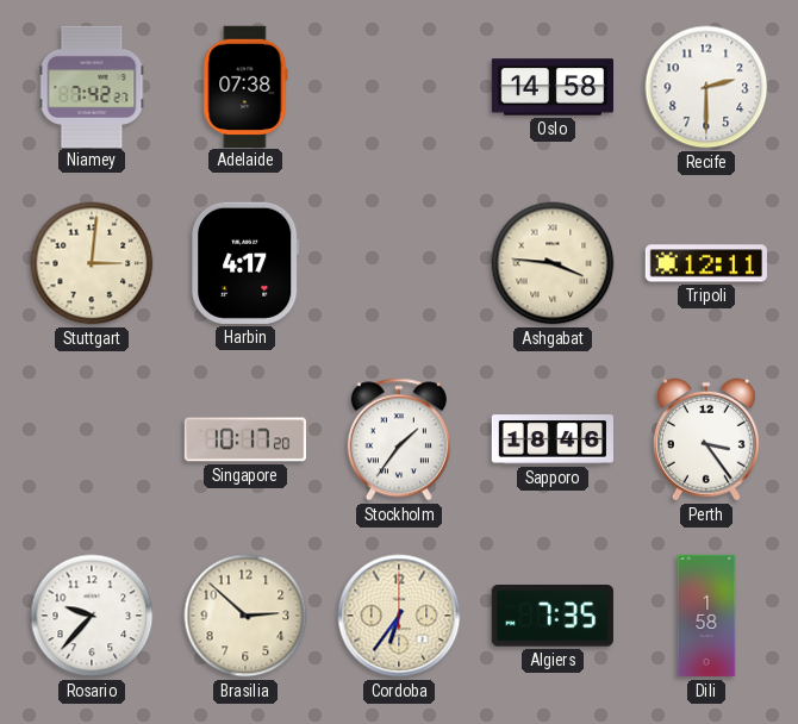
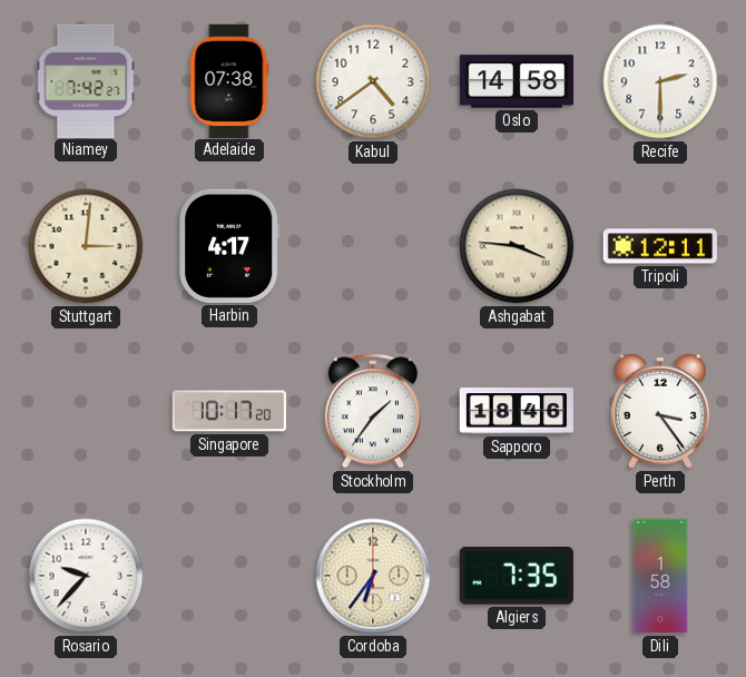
Kabul: none -> 4:39 (373, 81)
Brasilia: 2:52 -> none (245, 616)
